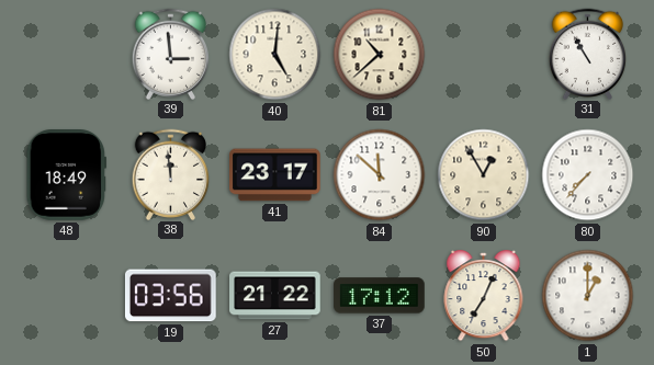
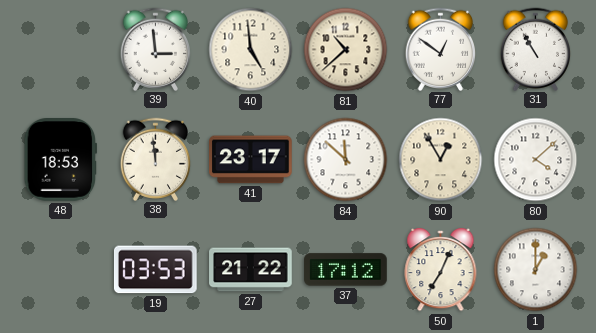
40: 5:01 -> 4:59 (251, 50)
77: none -> 12:51 (441, 49)
48: 18:49 -> 18:53 (60, 160)
80: 7:37 -> 4:08 (536, 160)
19: 03:56 -> 03:53 (155, 270)
